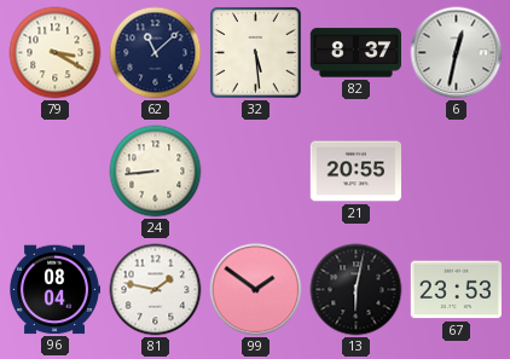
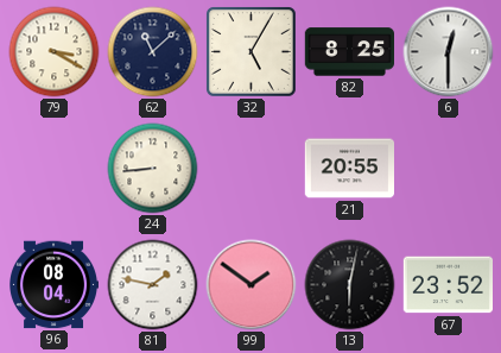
32: 5:29 -> 5:05 (252, 52)
82: 8:37 -> 8:25 (349, 52)
6: 12:32 -> 12:30 (449, 52)
67: 23:53 -> 23:52 (448, 285)
